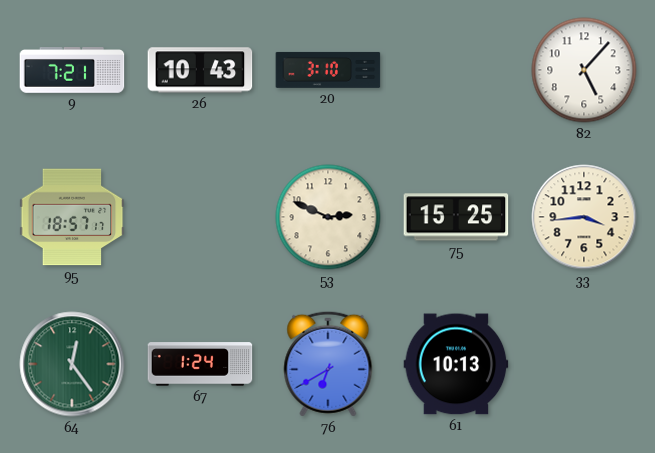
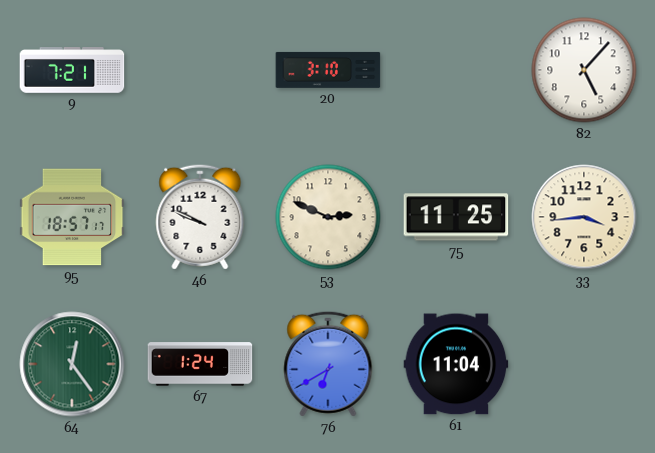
26: 10:43 -> none (200, 70)
46: none -> 9:49 (200, 217)
75: 15:25 -> 11:25 (456, 217)
61: 10:13 -> 11:04 (456, 364)
